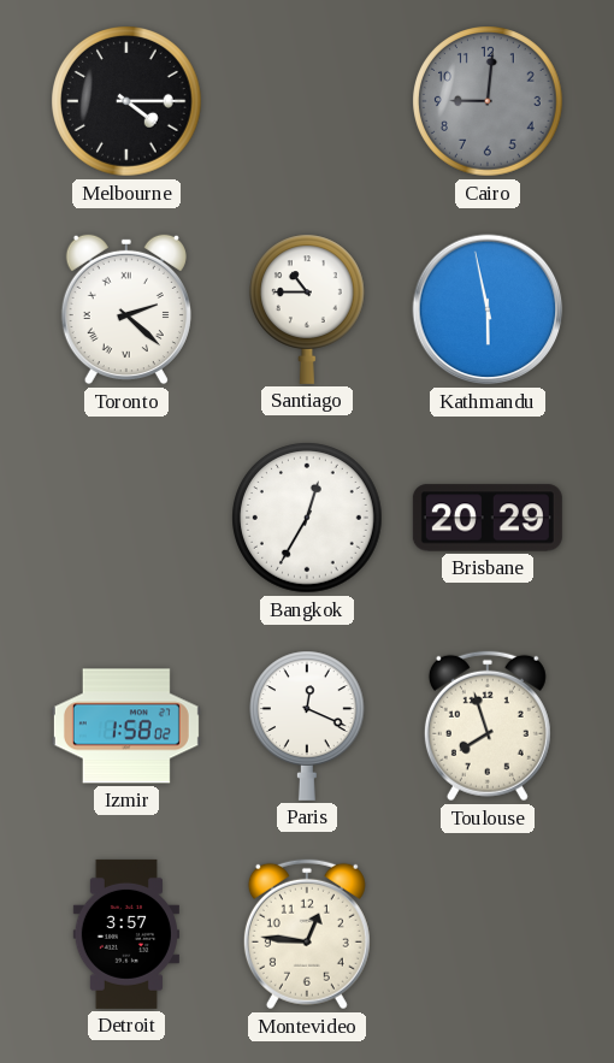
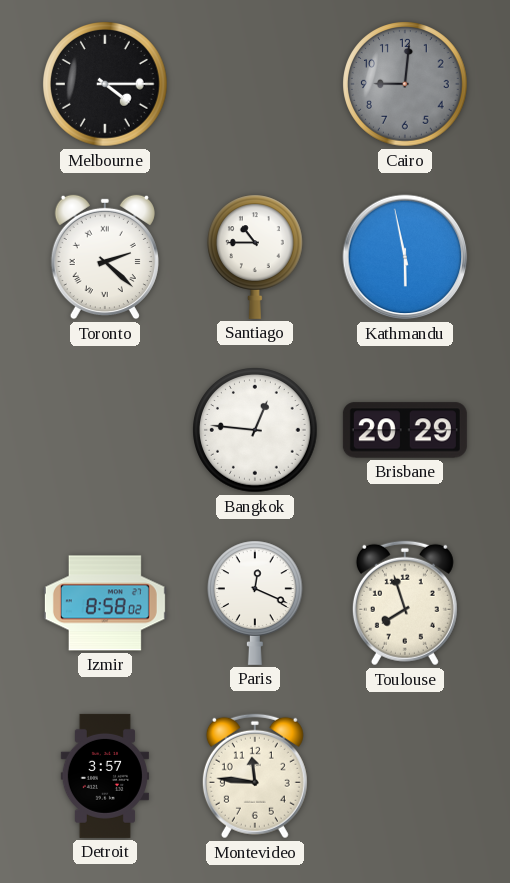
Bangkok: 12:35 -> 12:46 (255, 430)
Izmir: 1:58 -> 8:58 (105, 603)
Montevideo: 12:46 -> 11:46 (255, 776)
